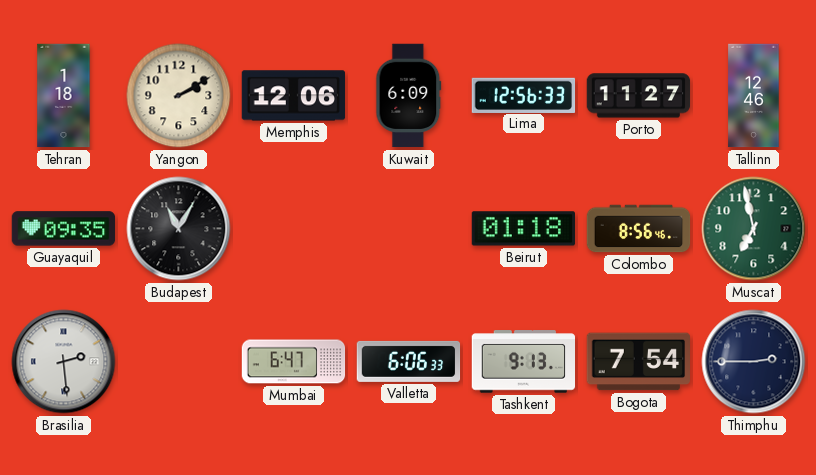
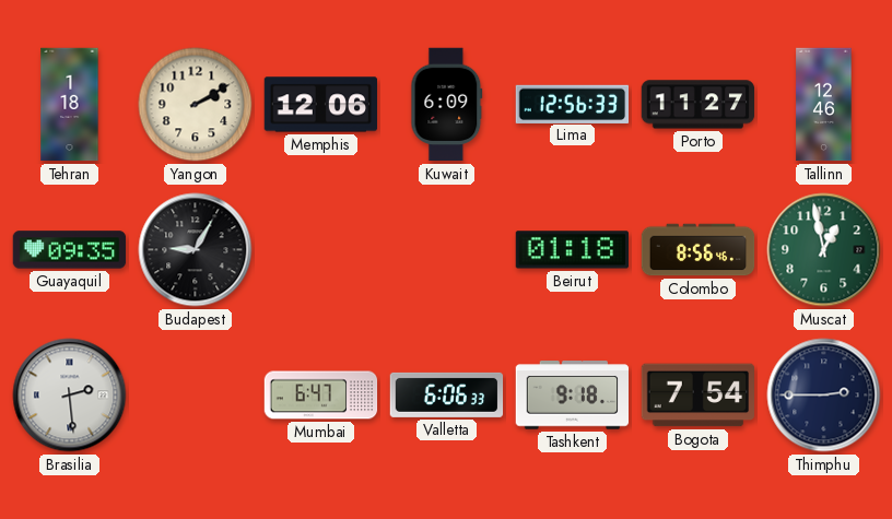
Budapest: 11:05 -> 9:05 (196, 250)
Muscat: 6:58 -> 12:58 (824, 250)
Tashkent: 9:13 -> 9:18 (573, 396)
